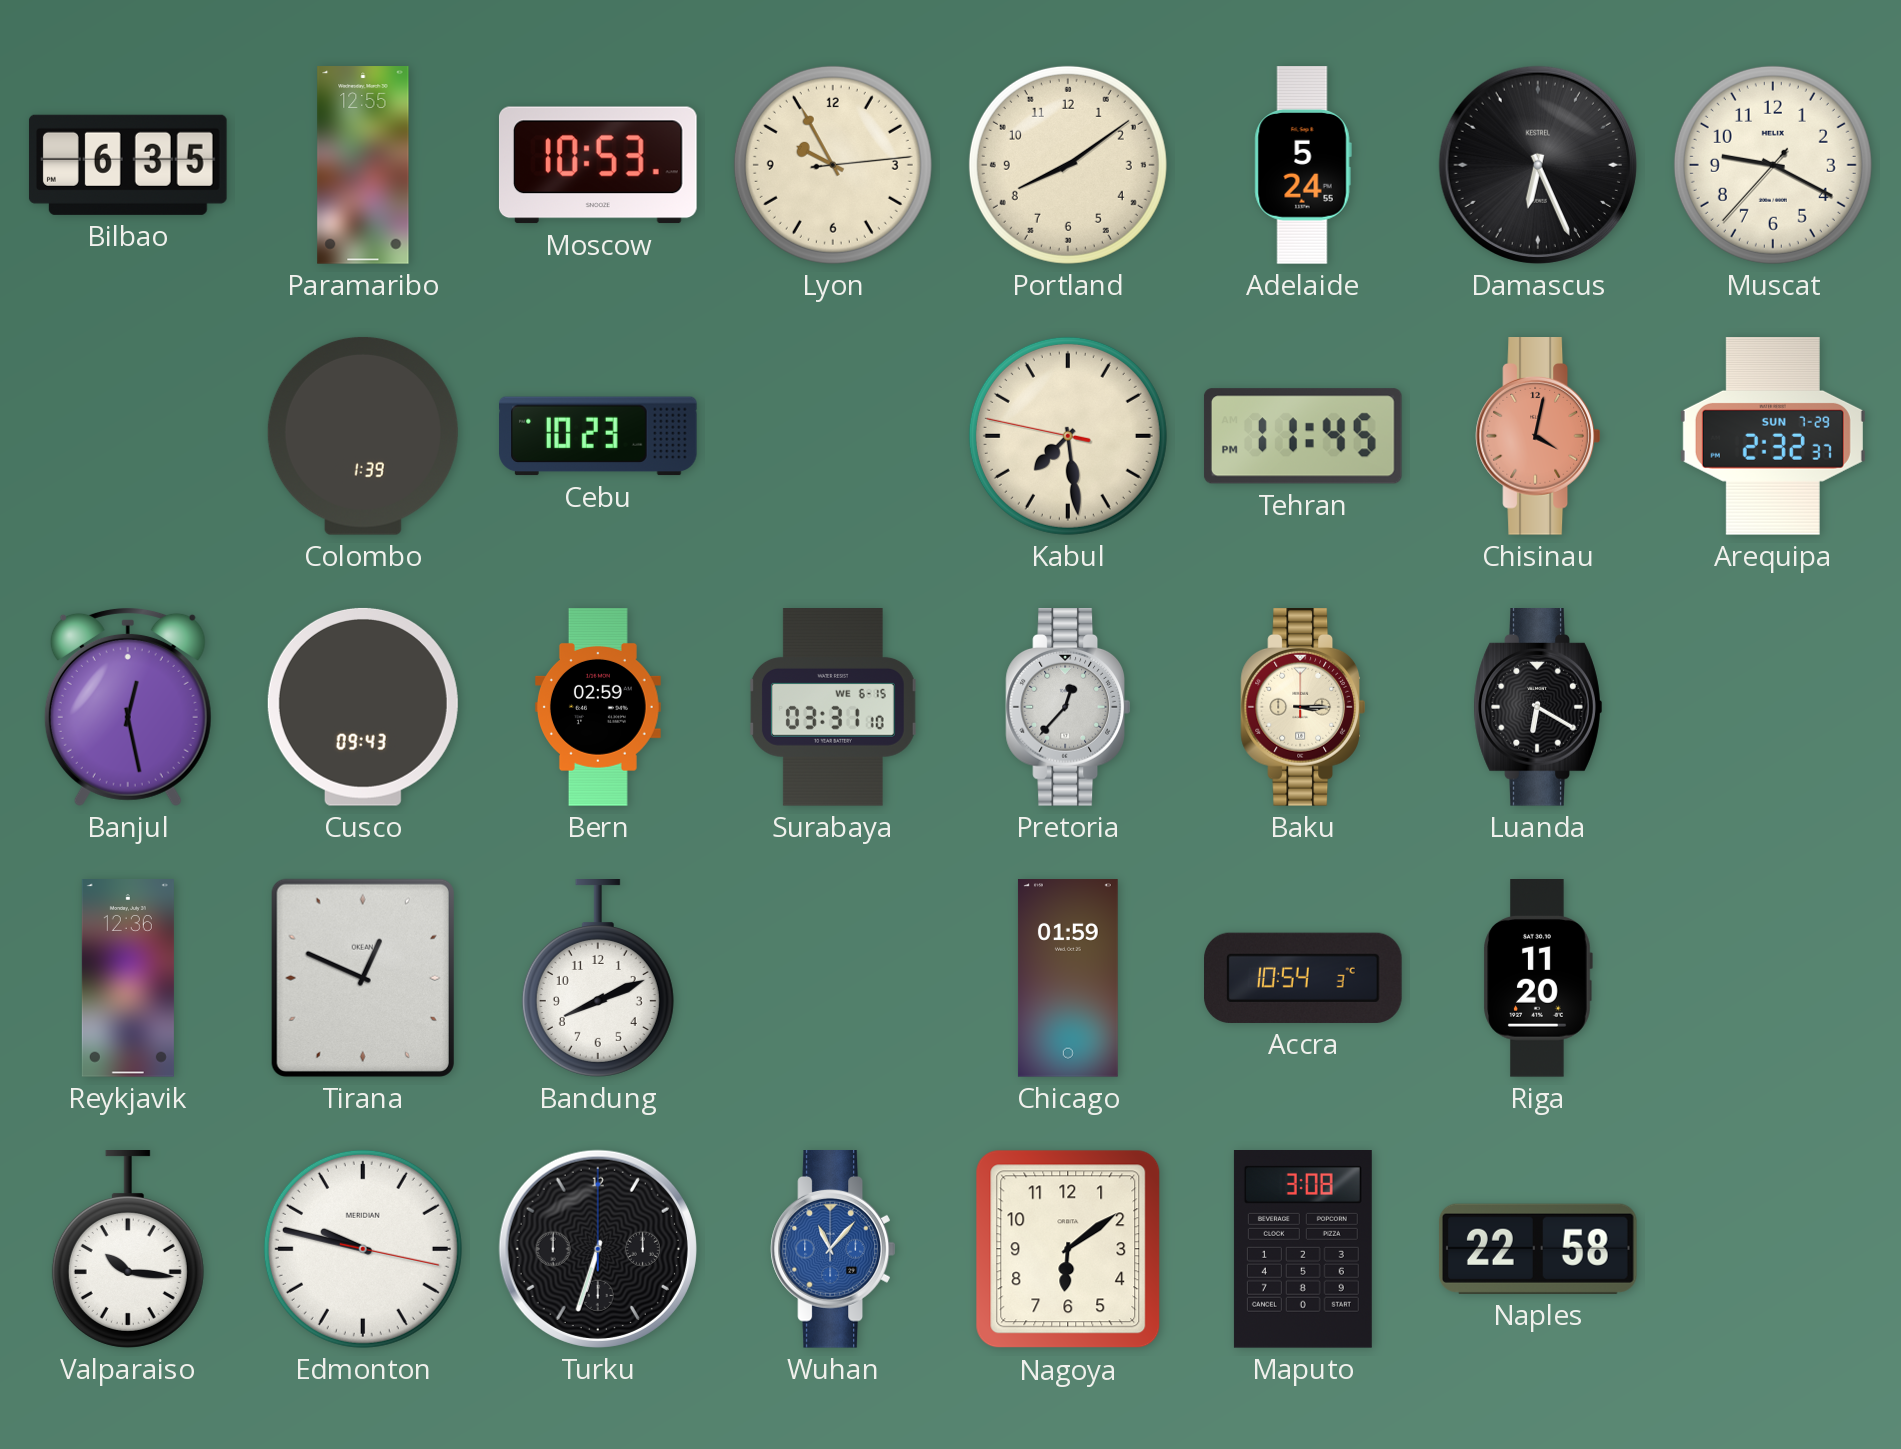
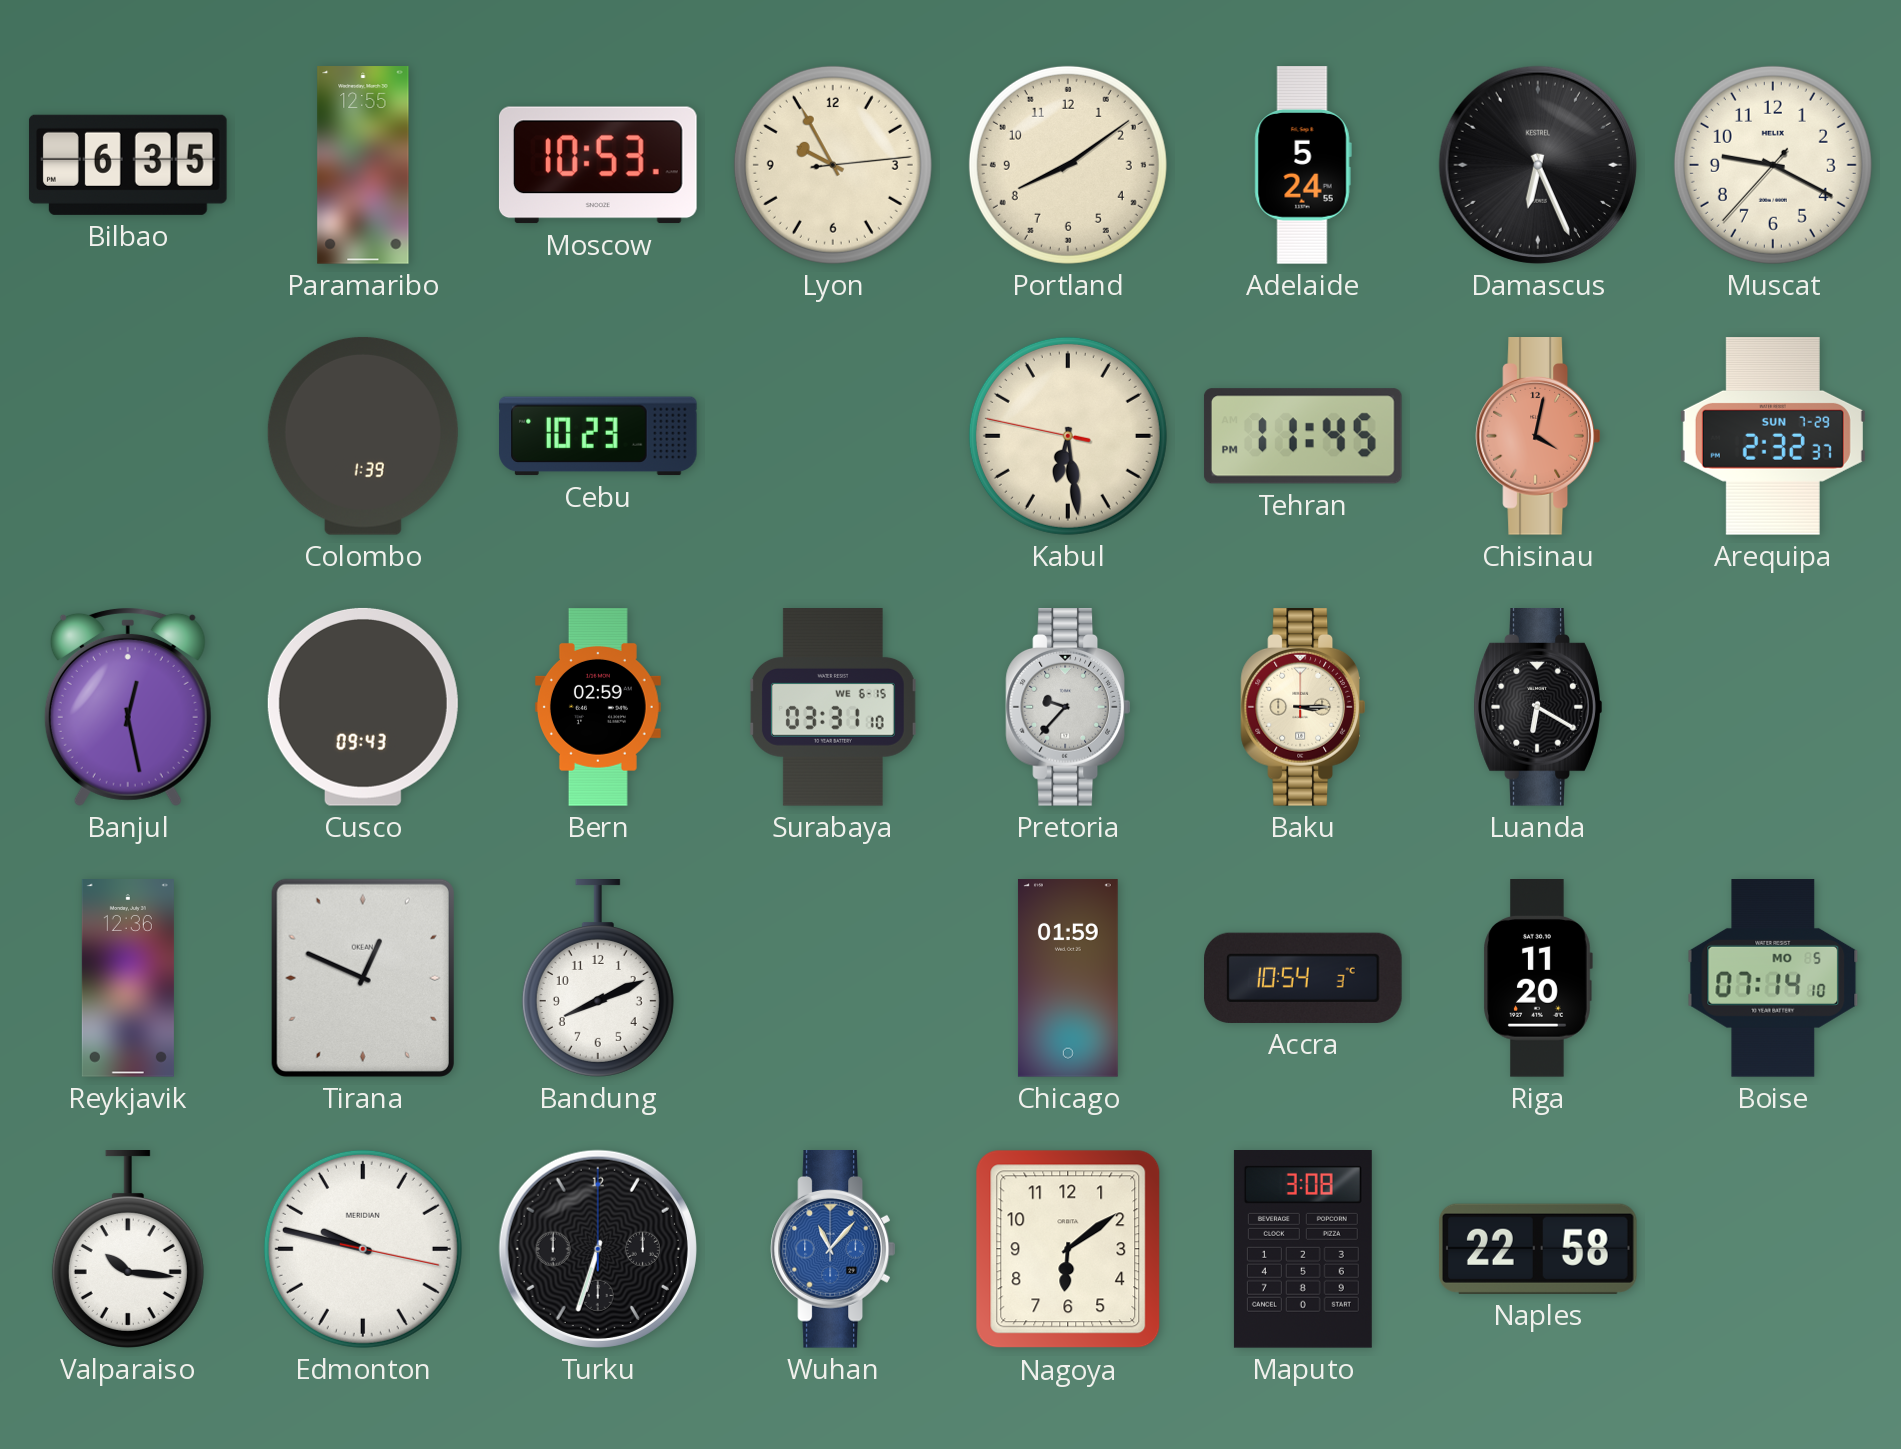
Kabul: 7:28 -> 6:28 (1068, 436)
Pretoria: 12:37 -> 9:37 (1068, 708)
Boise: none -> 07:14 (1773, 978)
